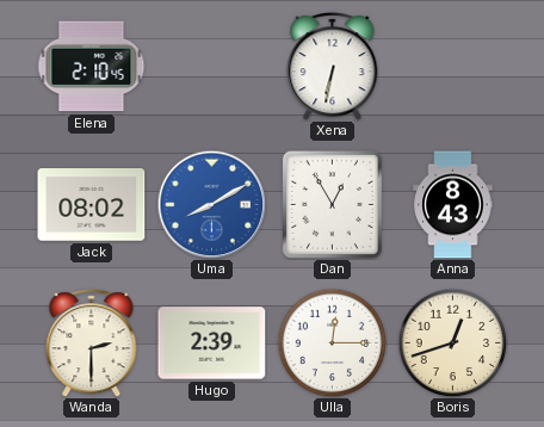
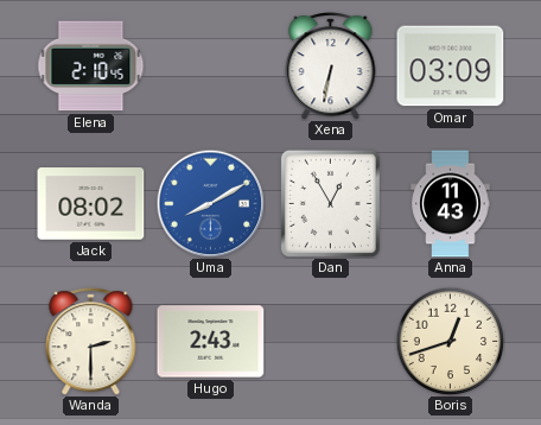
Omar: none -> 03:09 (451, 66)
Anna: 8:43 -> 11:43 (451, 204)
Hugo: 2:39 -> 2:43 (211, 342)
Ulla: 12:15 -> none (332, 342)
